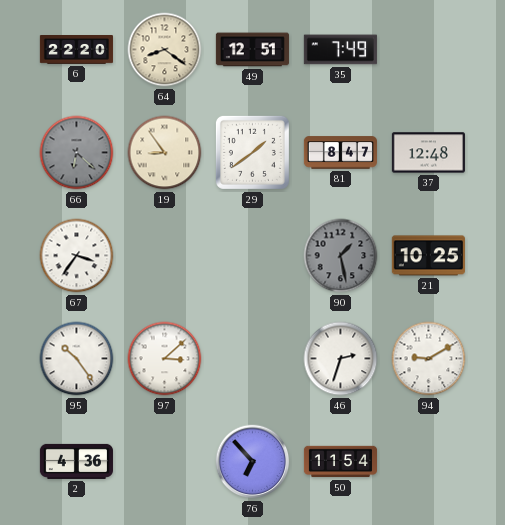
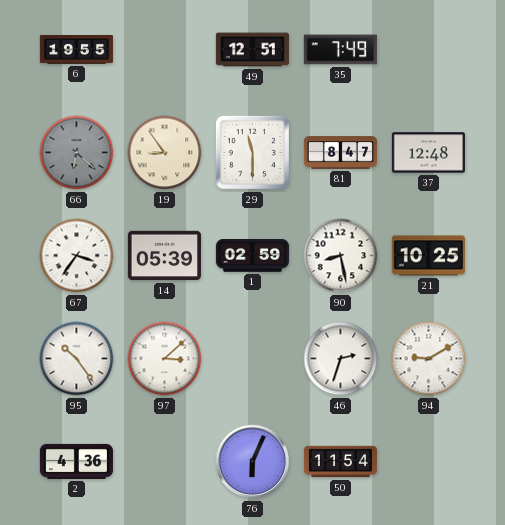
6: 22:20 -> 19:55 (76, 50)
64: 8:21 -> none (165, 50)
29: 1:39 -> 11:30 (252, 152)
14: none -> 05:39 (164, 256)
1: none -> 02:59 (252, 256)
90: 1:28 -> 8:28 (341, 256)
90 dial: grey -> white (341, 256)
76: 6:53 -> 6:04 (253, 462)
